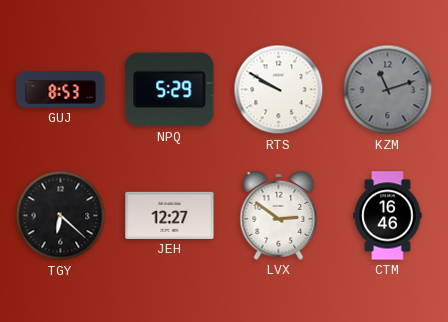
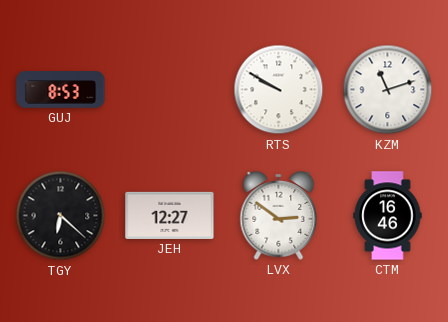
NPQ: 5:29 -> none (170, 90)
KZM dial: grey -> white (388, 90)
